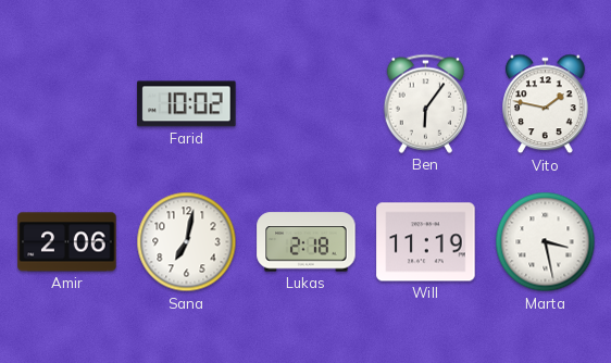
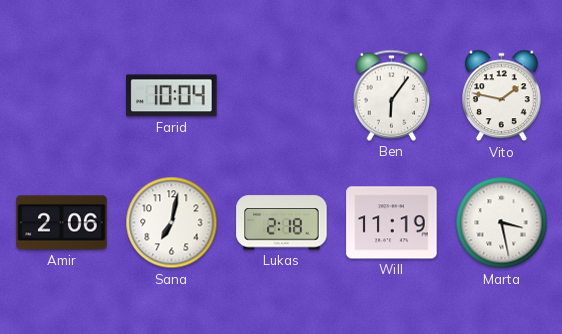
Farid: 10:02 -> 10:04 (172, 96)
